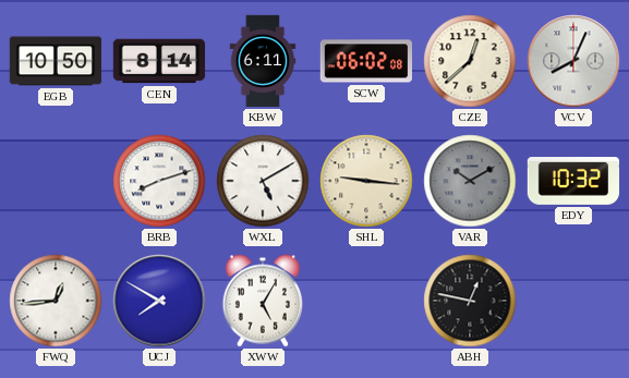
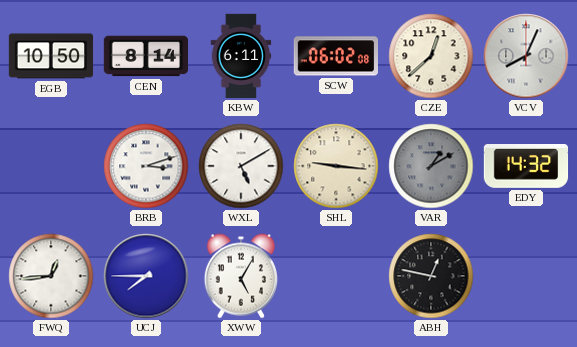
BRB: 8:12 -> 3:12 (146, 166)
VAR: 10:10 -> 1:10 (431, 166)
EDY: 10:32 -> 14:32 (526, 167)
UCJ: 7:50 -> 7:45 (146, 276)
